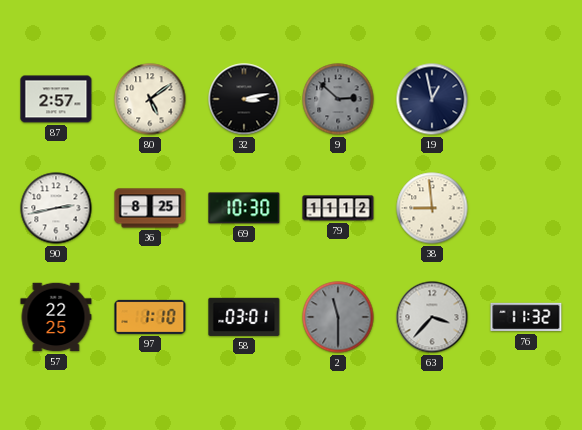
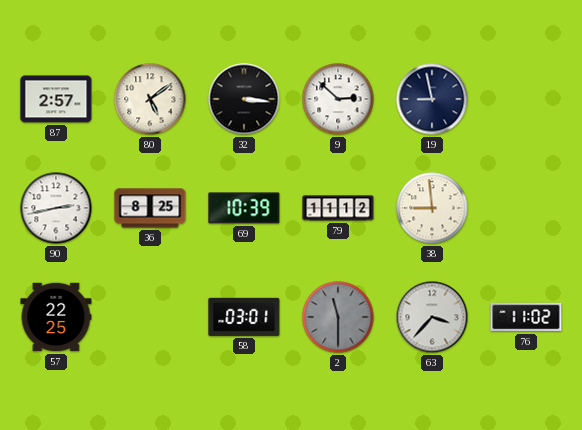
32: 3:13 -> 3:16 (244, 99)
9 dial: grey -> white (338, 99)
19: 12:58 -> 8:58 (432, 99)
69: 10:30 -> 10:39 (244, 208)
97: 1:10 -> none (150, 317)
76: 11:32 -> 11:02 (526, 317)
